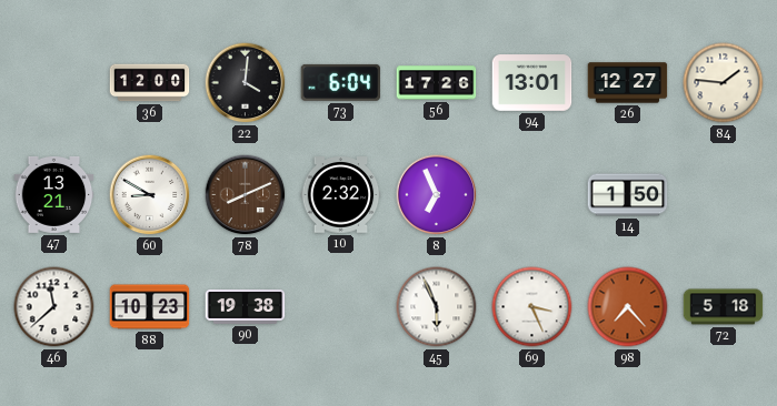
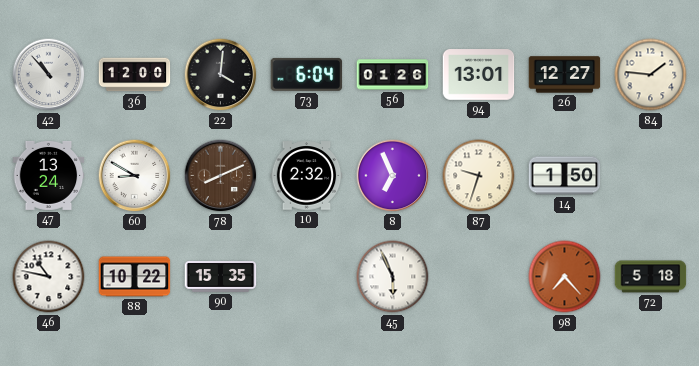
42: none -> 10:53 (49, 75)
56: 17:26 -> 01:26 (393, 75)
47: 13:21 -> 13:24 (49, 176)
87: none -> 9:33 (479, 176)
46: 11:38 -> 10:47 (49, 277)
88: 10:23 -> 10:22 (135, 277)
90: 19:38 -> 15:35 (221, 277)
69: 3:26 -> none (532, 307)
